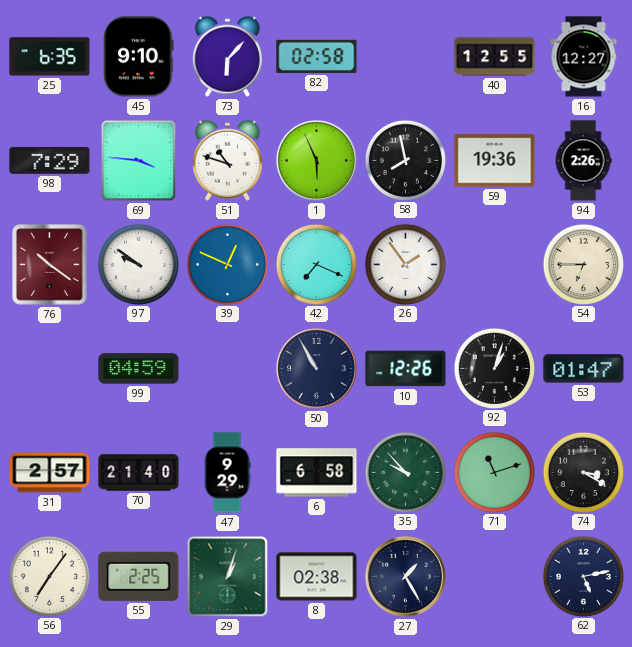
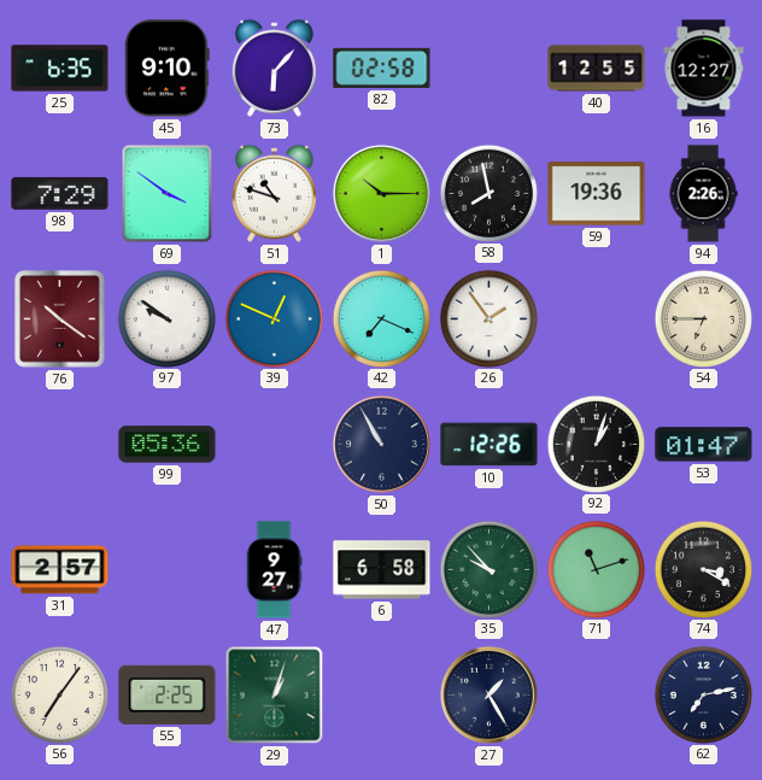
69: 3:46 -> 3:51 (168, 194)
1: 5:56 -> 10:15 (381, 193)
99: 04:59 -> 05:36 (168, 445)
70: 21:40 -> none (139, 473)
47: 9:29 -> 9:27 (274, 570)
8: 02:38 -> none (317, 577)
62: 5:13 -> 7:13 (703, 694)
